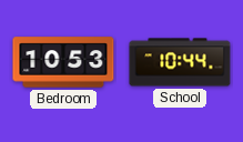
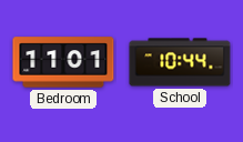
Bedroom: 10:53 -> 11:01 (63, 62)
